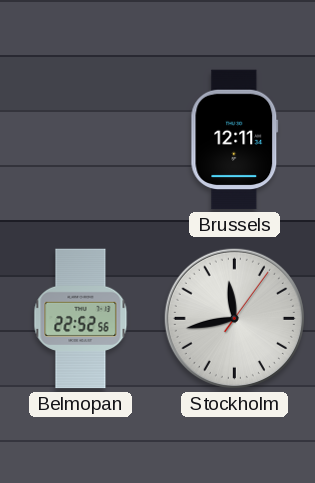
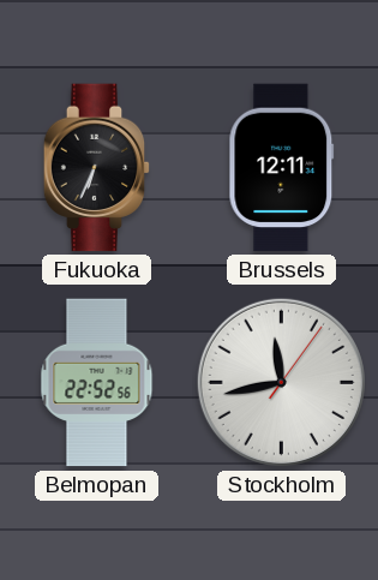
Fukuoka: none -> 6:34 (97, 168)
